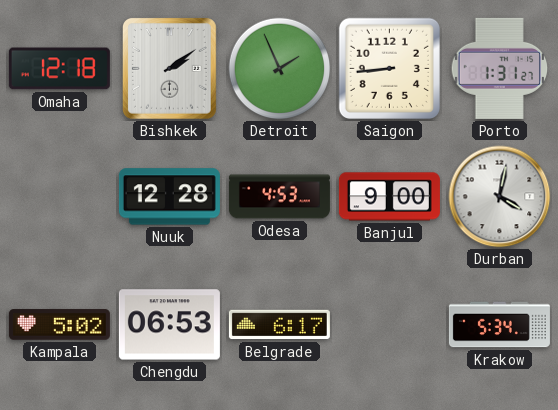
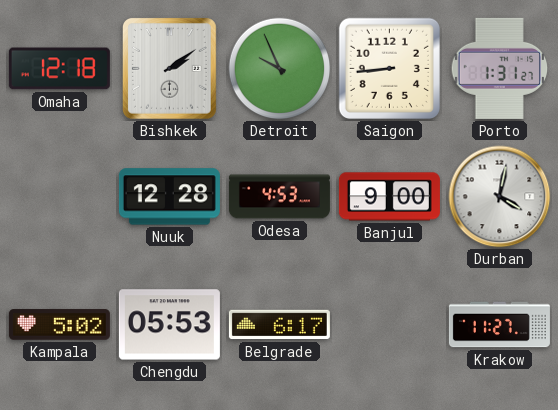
Detroit: 1:56 -> 9:56 (280, 69)
Chengdu: 06:53 -> 05:53 (169, 325)
Krakow: 5:34 -> 11:27 (499, 325)
